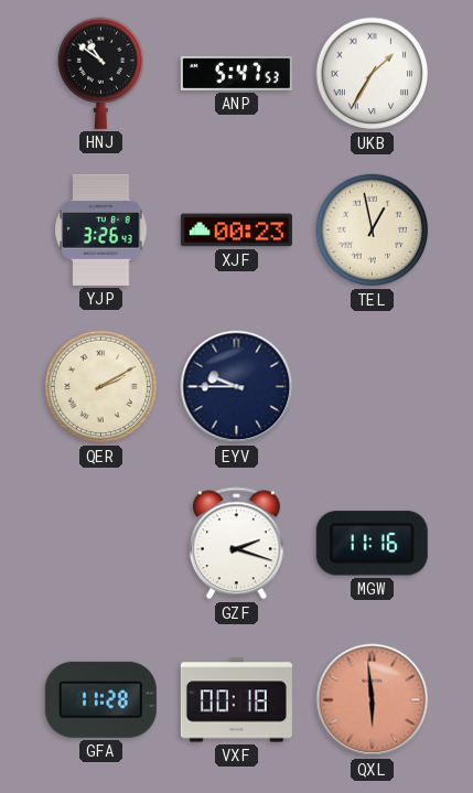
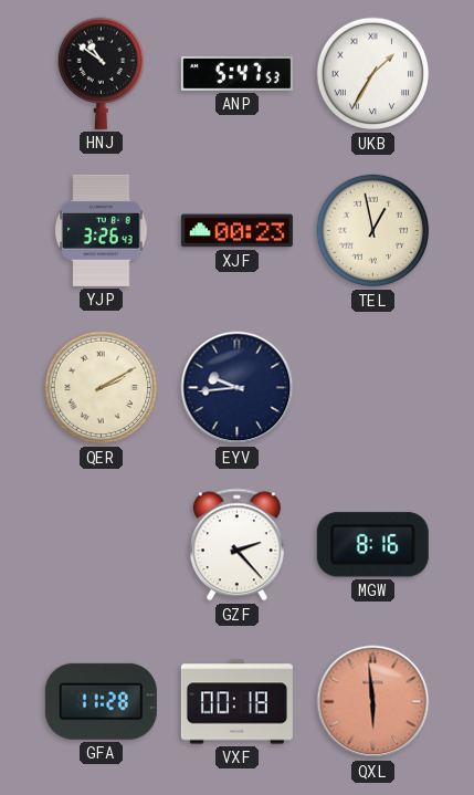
EYV: 9:45 -> 9:44 (238, 388)
GZF: 2:18 -> 2:23 (238, 545)
MGW: 11:16 -> 8:16 (372, 545)
